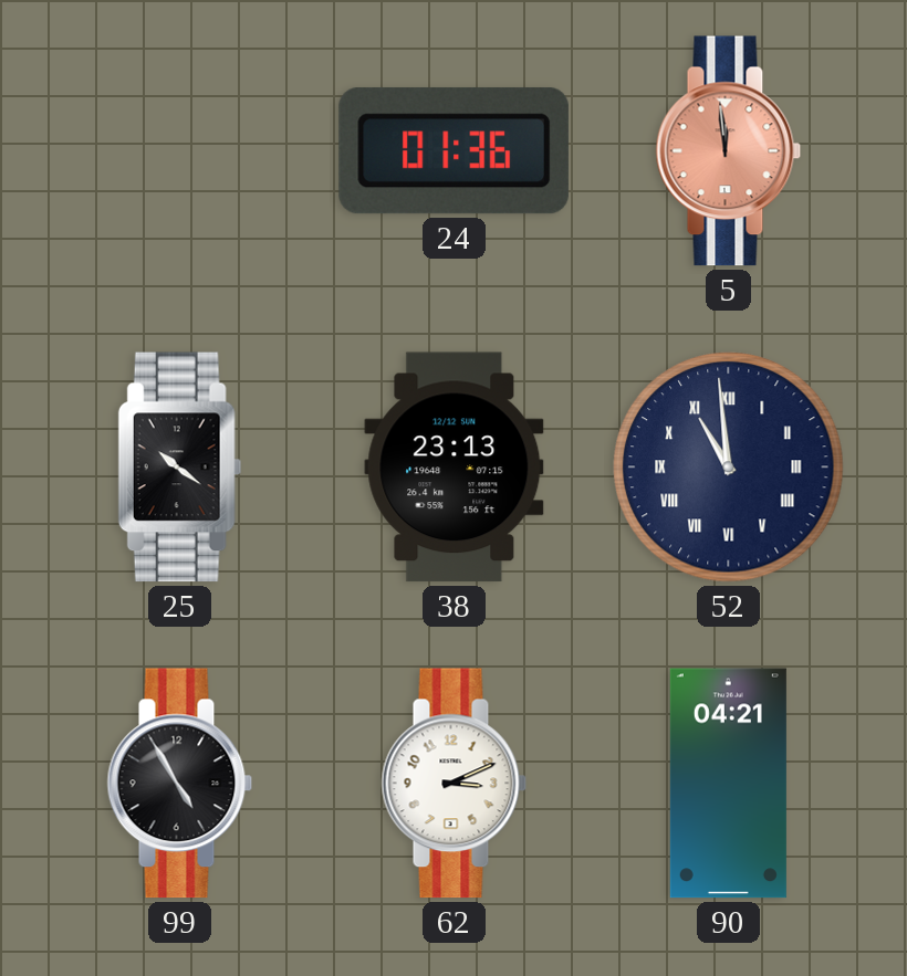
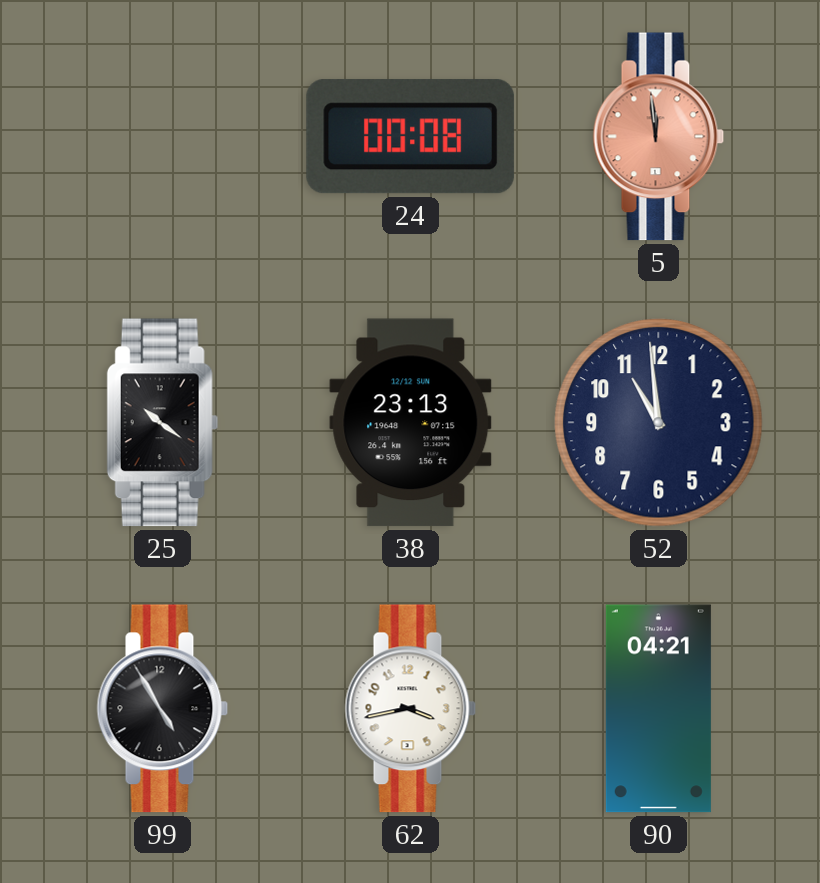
24: 01:36 -> 00:08 (410, 137)
52 numerals: Roman -> Arabic (659, 423)
62: 3:11 -> 3:43 (411, 709)
